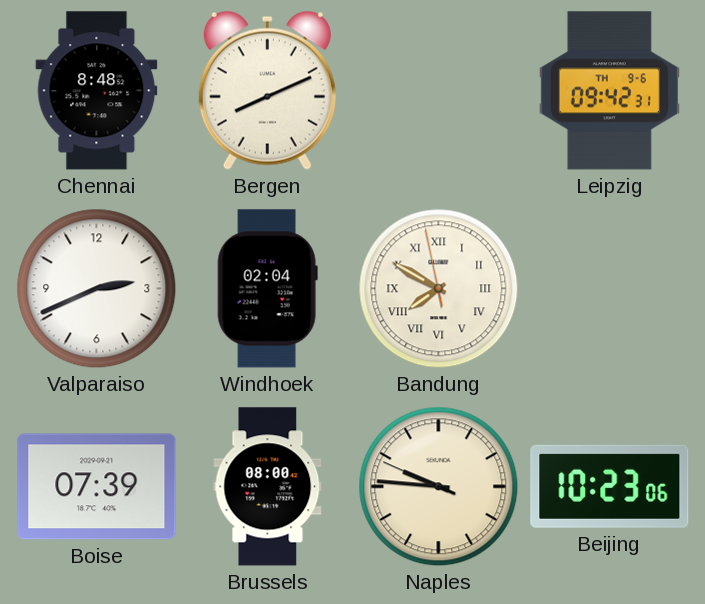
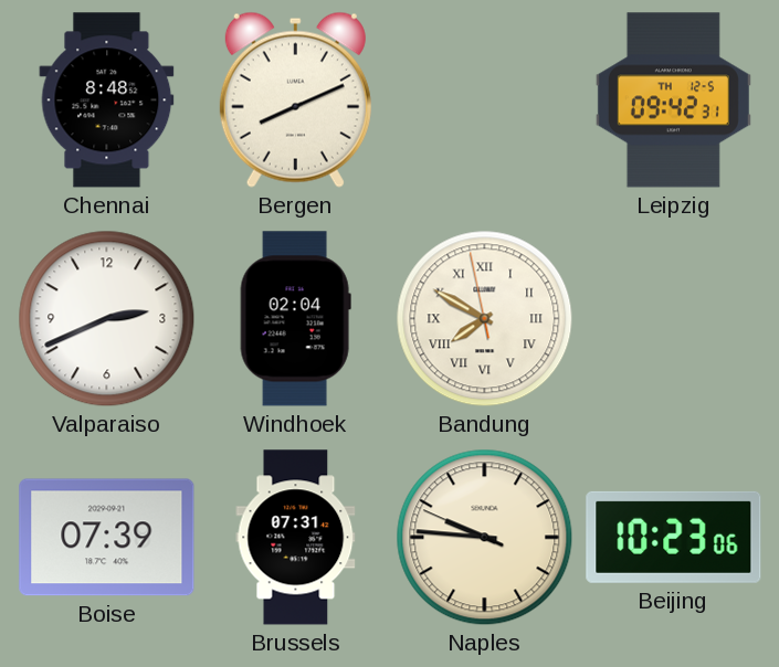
Leipzig date: TH 9-6 -> TH 12-5 (673, 100)
Brussels: 08:00 -> 07:31 (296, 538)
